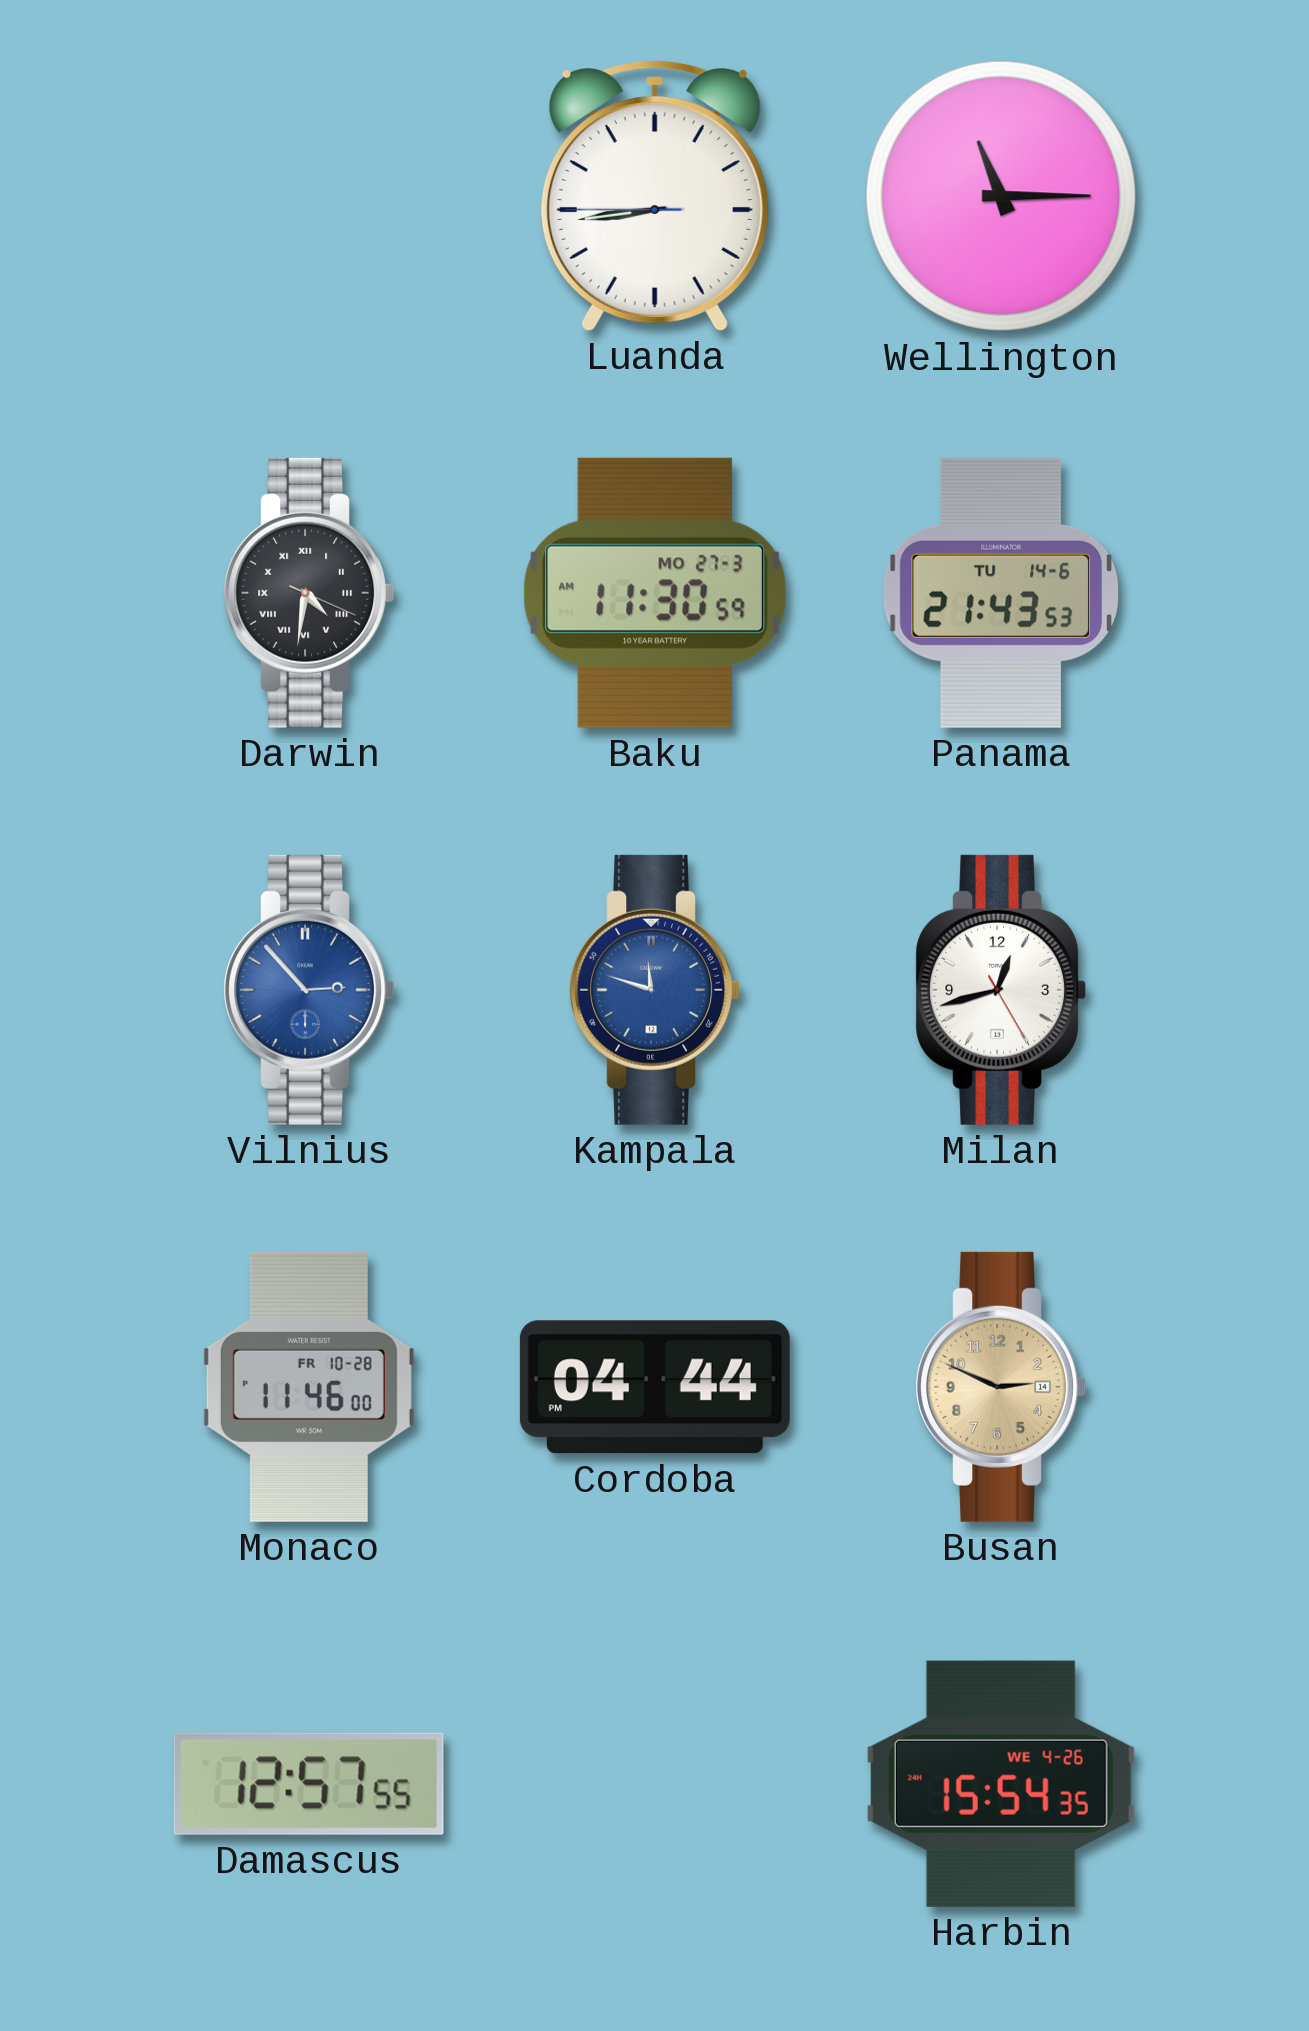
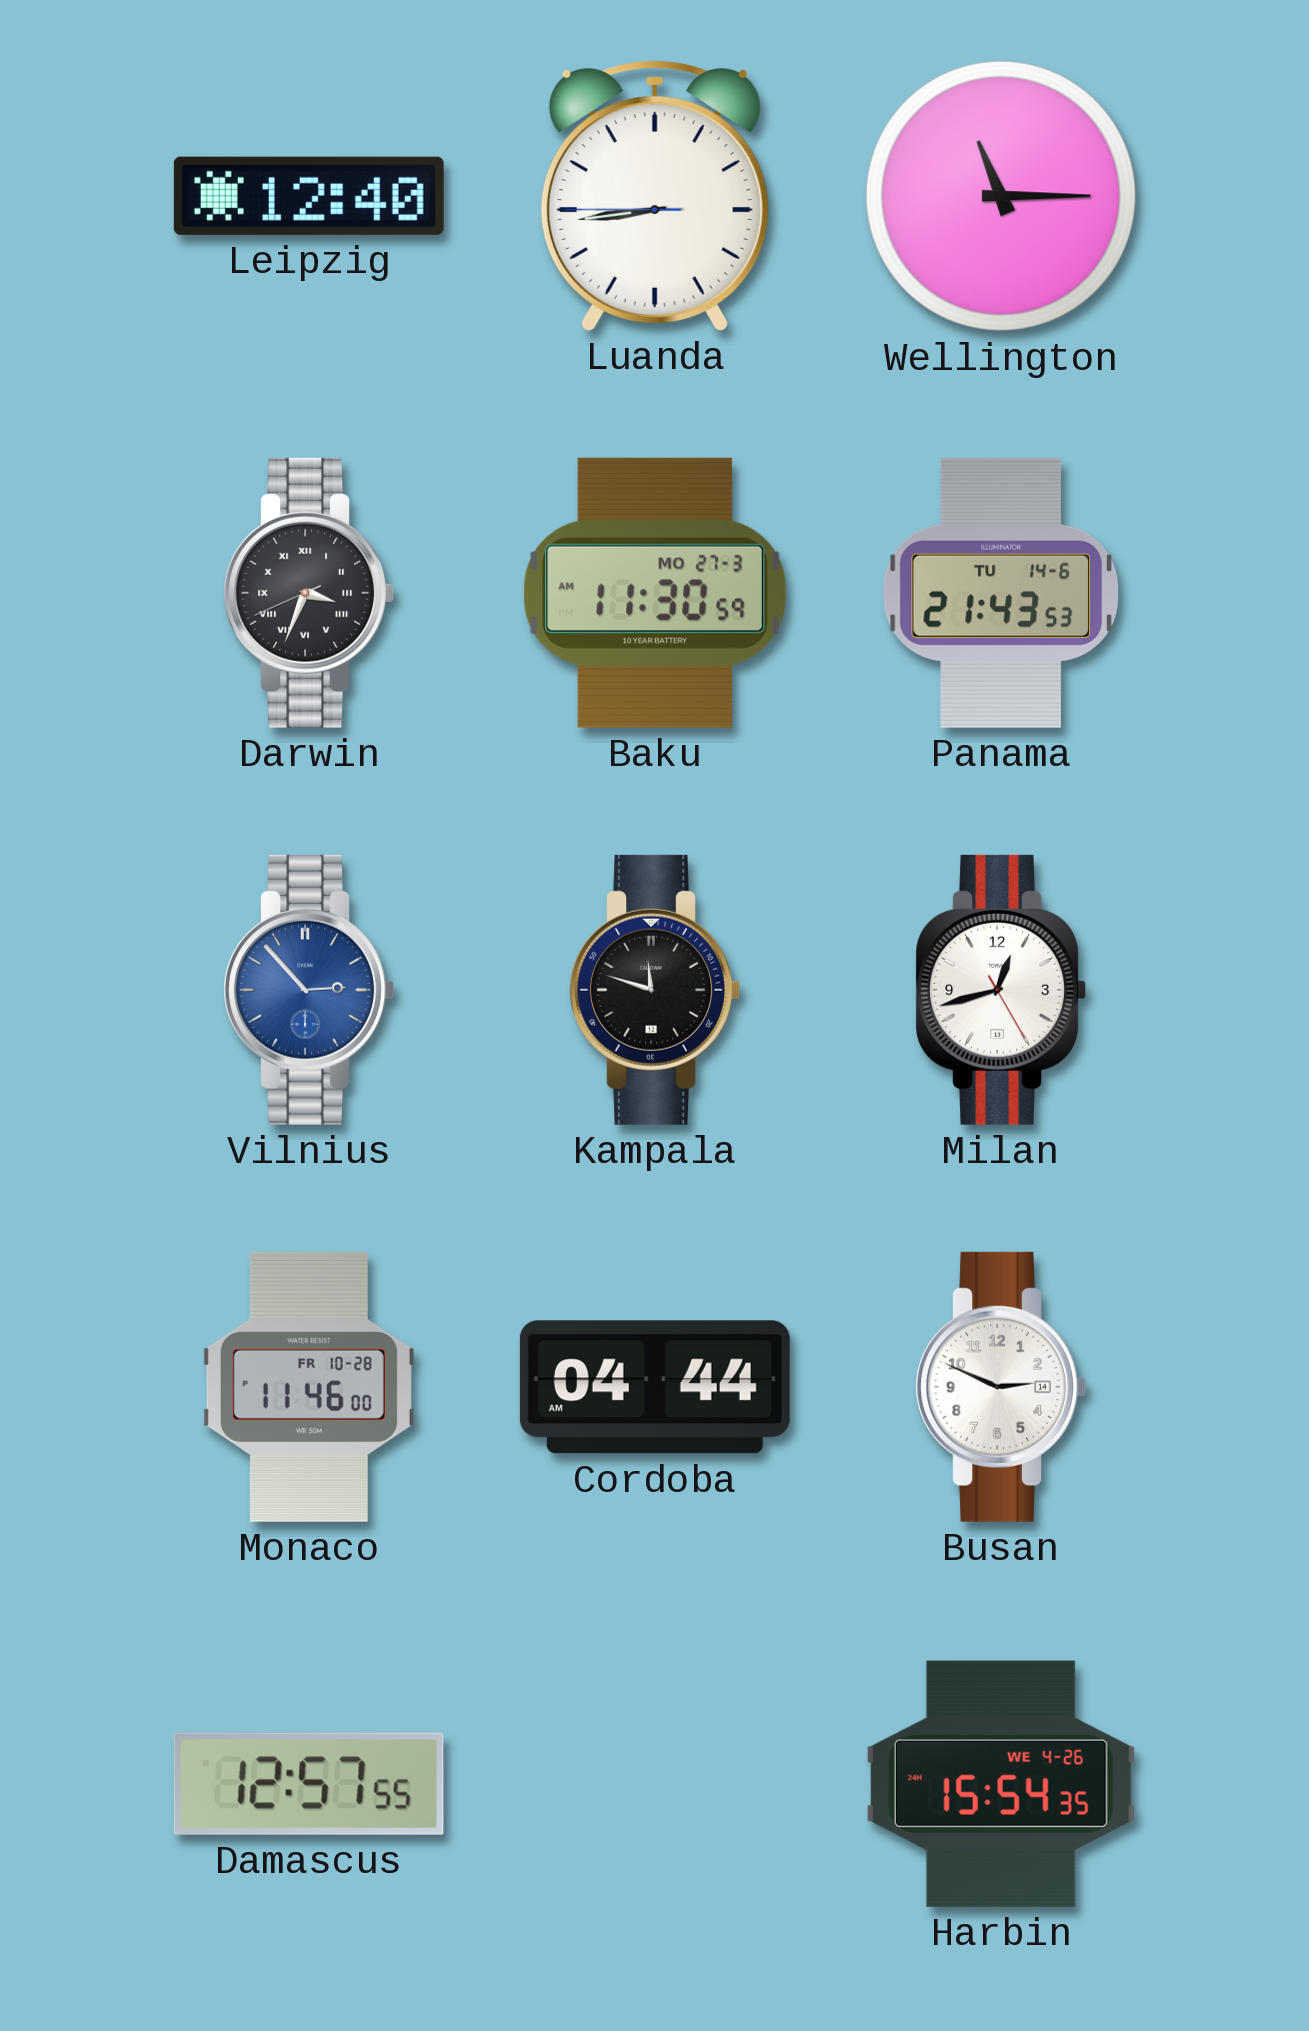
Leipzig: none -> 12:40 (309, 196)
Darwin: 4:31 -> 3:33 (308, 593)
Kampala dial: blue -> black (654, 990)
Cordoba: 04:44 PM -> 04:44 AM (655, 1387)
Busan dial: champagne -> white (1000, 1387)
